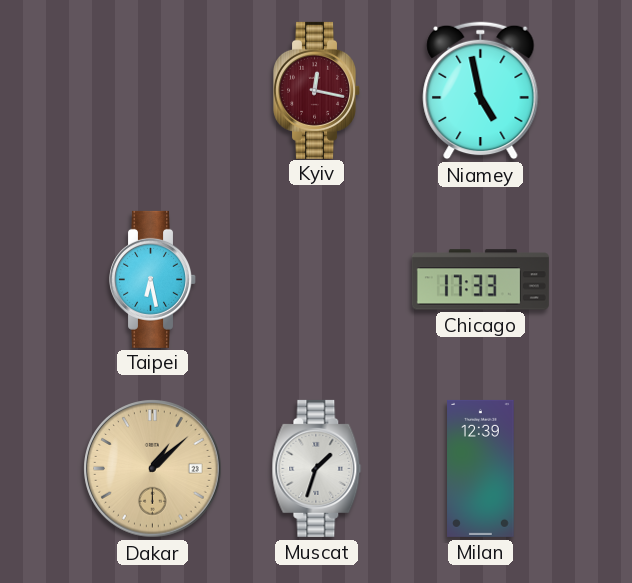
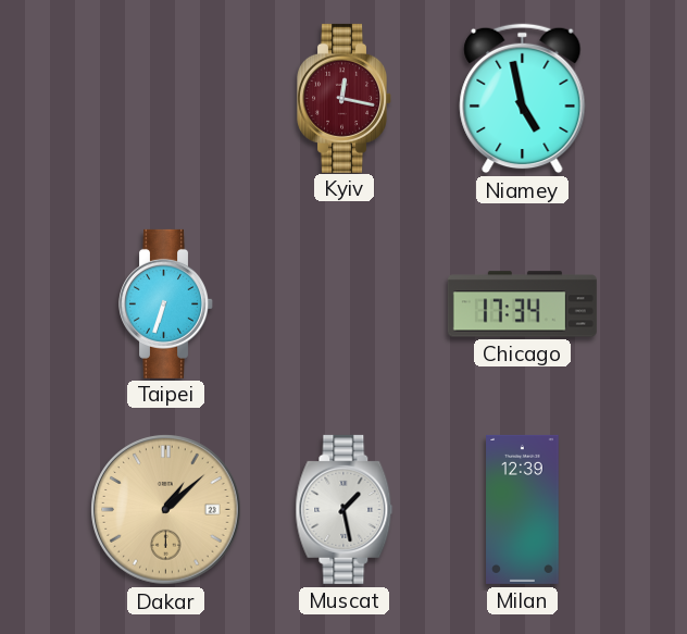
Taipei: 6:28 -> 6:33 (166, 303)
Chicago: 17:33 -> 17:34 (522, 304)
Muscat: 1:33 -> 1:28 (345, 509)
